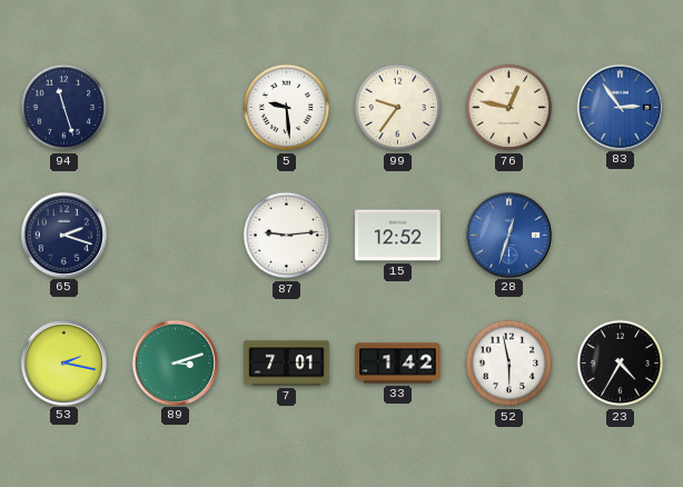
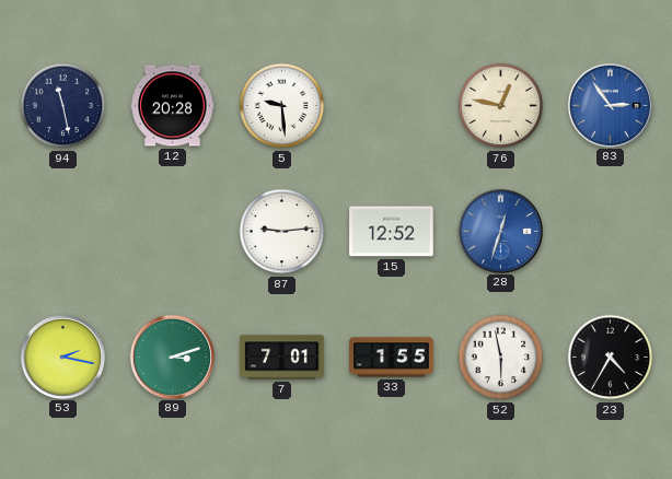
94: 11:27 -> 11:28 (63, 106)
12: none -> 20:28 (173, 106)
99: 9:36 -> none (398, 108)
65: 2:18 -> none (63, 235)
33: 1:42 -> 1:55 (392, 358)
